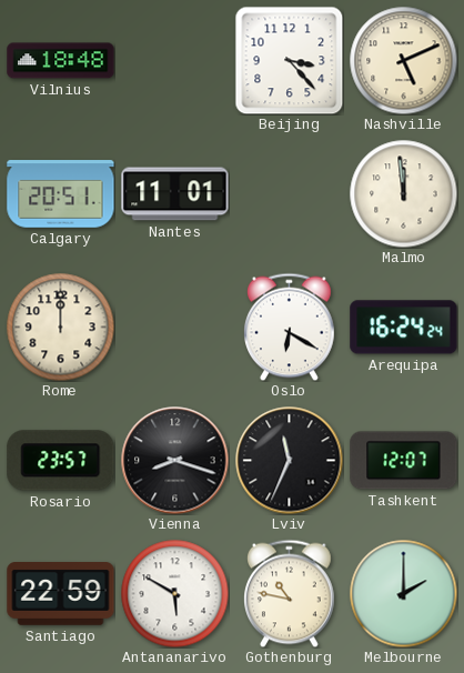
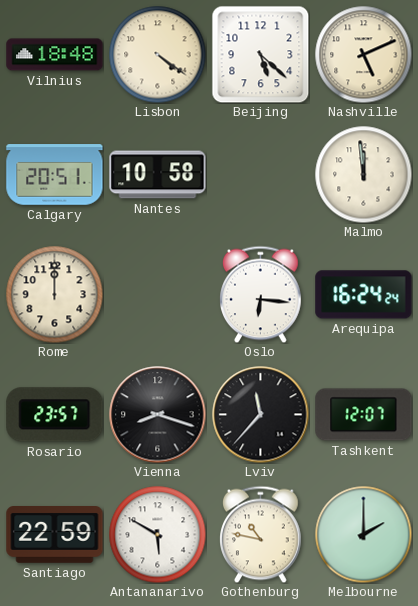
Lisbon: none -> 4:21 (157, 54)
Beijing: 3:23 -> 5:22 (260, 54)
Nantes: 11:01 -> 10:58 (158, 175)
Oslo: 6:20 -> 6:16 (261, 294)
Lviv: 11:34 -> 11:37 (261, 415)
